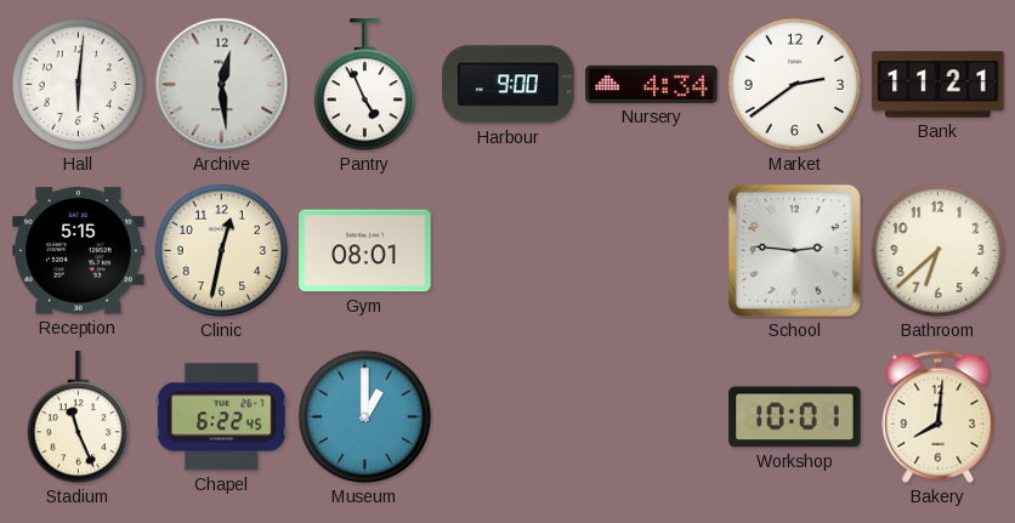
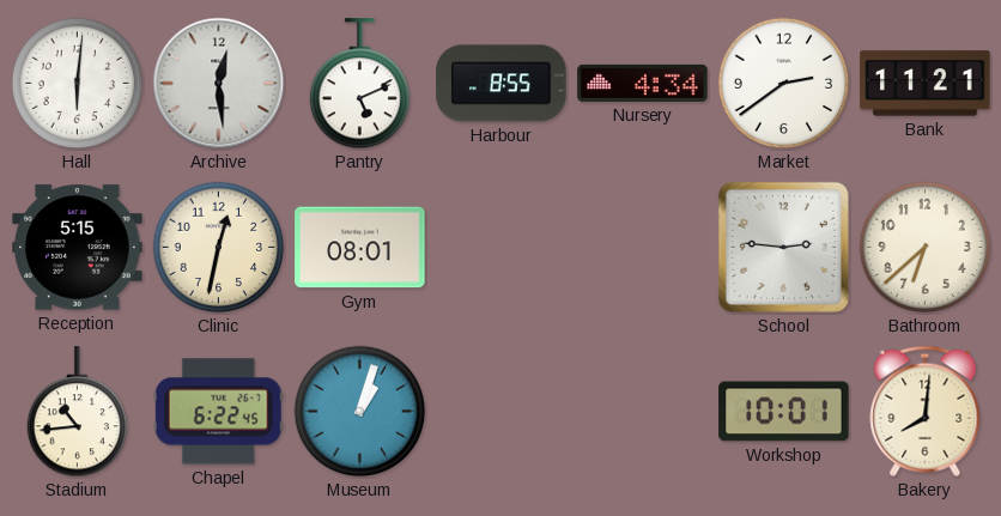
Pantry: 4:56 -> 5:11 (359, 84)
Harbour: 9:00 -> 8:55 (502, 84)
Stadium: 11:26 -> 10:44 (77, 412)
Museum: 1:00 -> 1:03 (360, 412)
